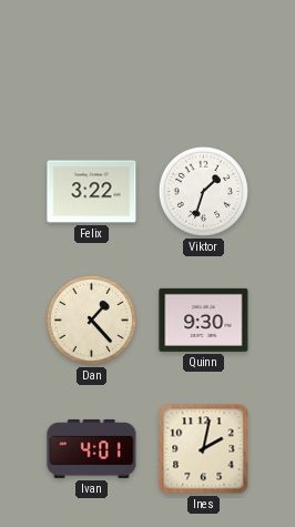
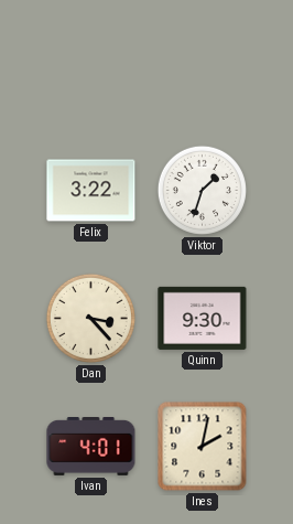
Dan: 1:23 -> 3:23 (90, 318)
